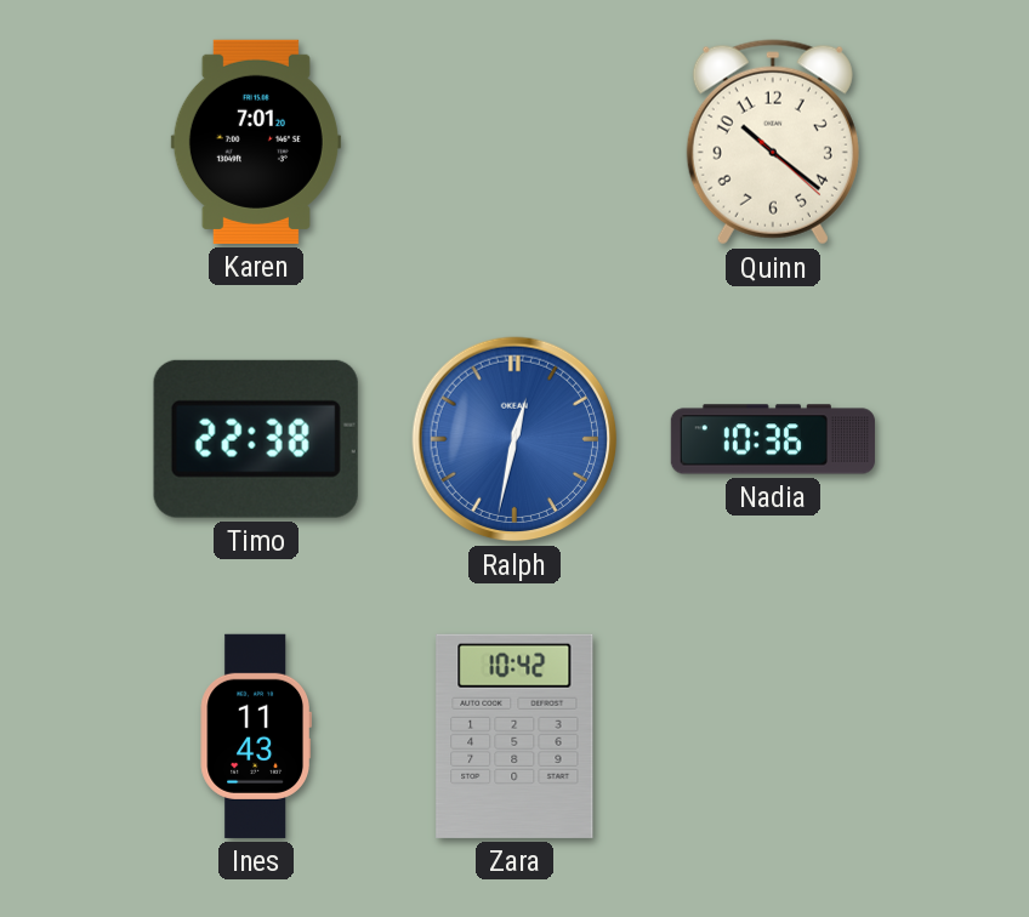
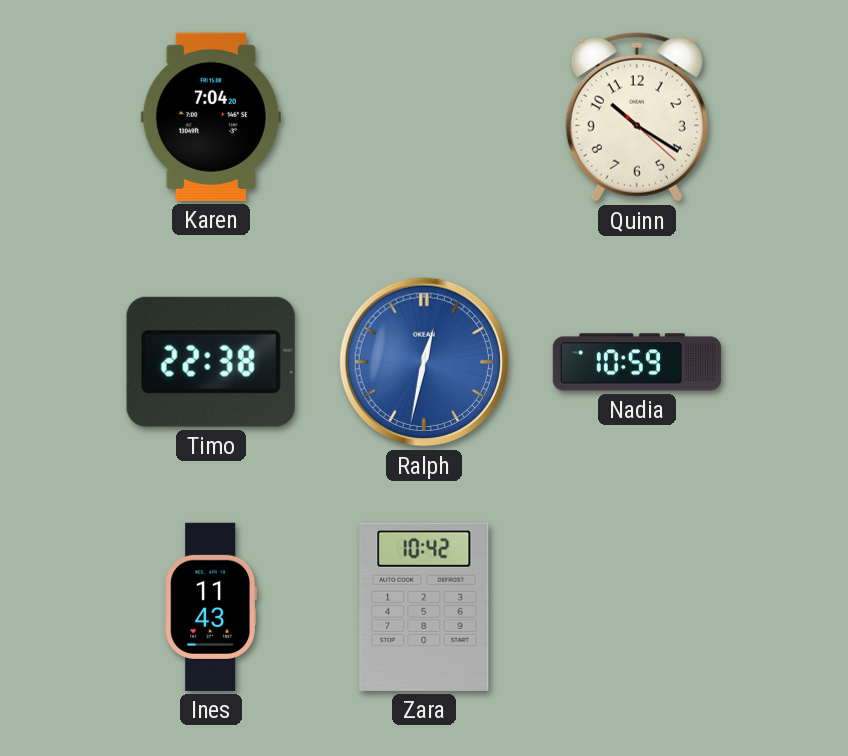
Karen: 7:01 -> 7:04 (211, 117)
Quinn: 10:21 -> 10:20 (637, 117)
Nadia: 10:36 -> 10:59 (637, 362)
